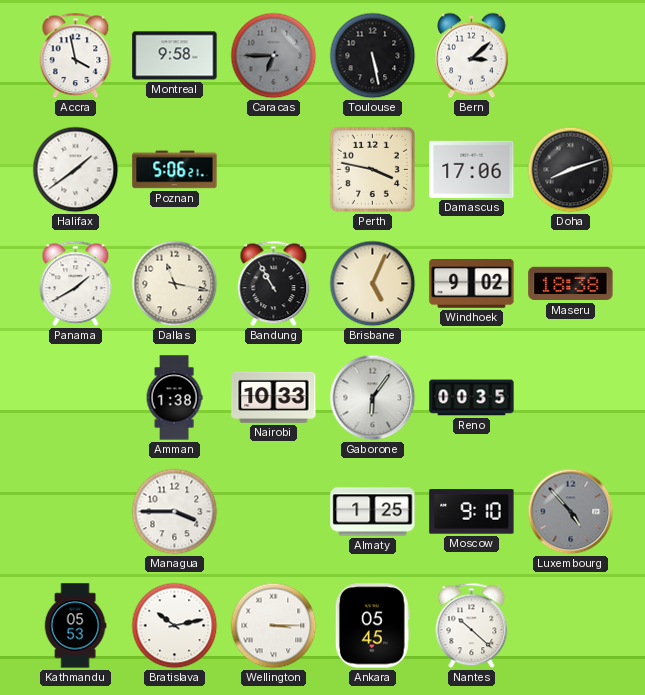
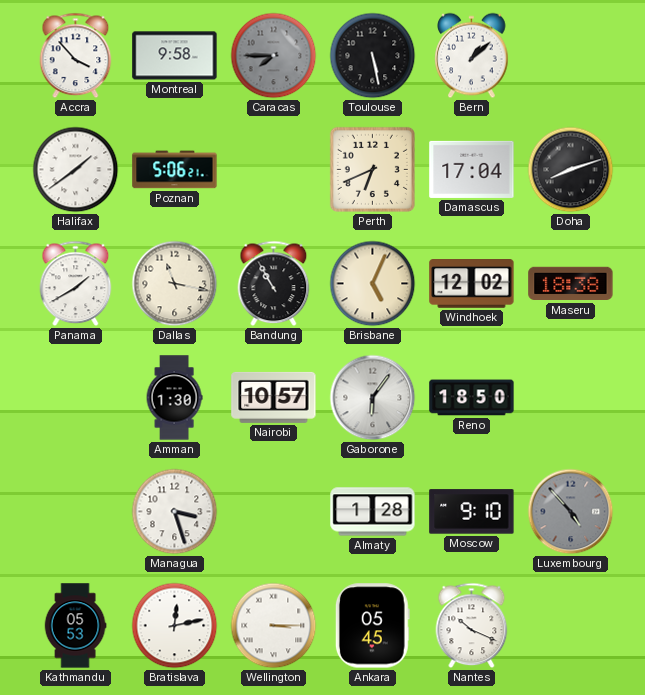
Accra: 3:58 -> 3:53 (76, 56)
Caracas: 6:45 -> 7:45 (274, 56)
Bern: 3:08 -> 1:08 (472, 56)
Perth: 3:47 -> 6:41 (372, 169)
Damascus: 17:06 -> 17:04 (472, 169)
Windhoek: 9:02 -> 12:02 (472, 284)
Amman: 1:38 -> 1:30 (174, 398)
Nairobi: 10:33 -> 10:57 (274, 397)
Reno: 00:35 -> 18:50 (472, 398)
Managua: 3:45 -> 3:27 (175, 512)
Almaty: 1:25 -> 1:28 (373, 512)
Bratislava: 10:13 -> 12:13 (175, 626)
Nantes: 10:22 -> 10:19 (472, 626)
